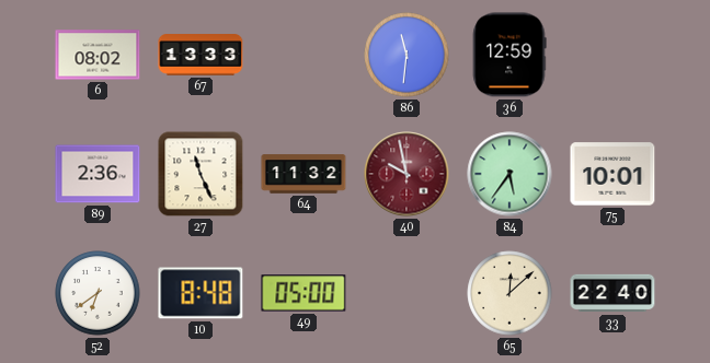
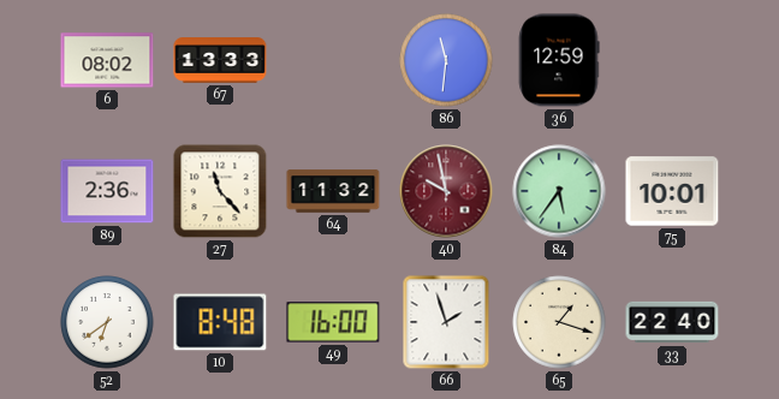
27: 11:26 -> 11:23 (220, 191)
49: 05:00 -> 16:00 (333, 322)
66: none -> 1:57 (446, 322)
65: 12:08 -> 1:18 (559, 322)
